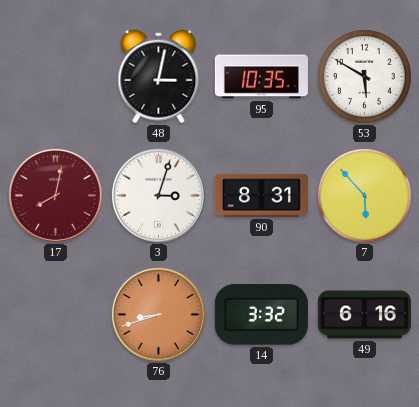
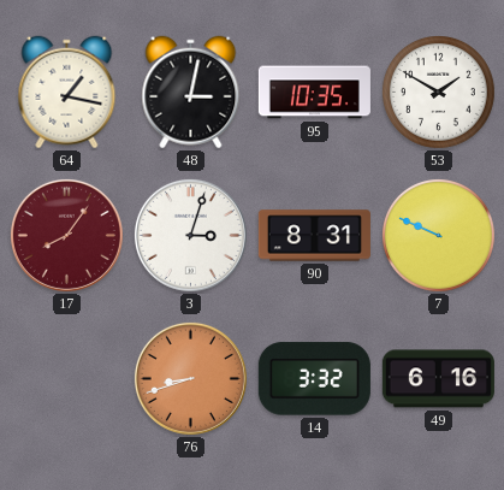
64: none -> 1:17 (67, 93)
53: 5:50 -> 1:50 (438, 91)
17: 8:02 -> 8:06 (66, 235)
7: 5:53 -> 9:49 (438, 235)
